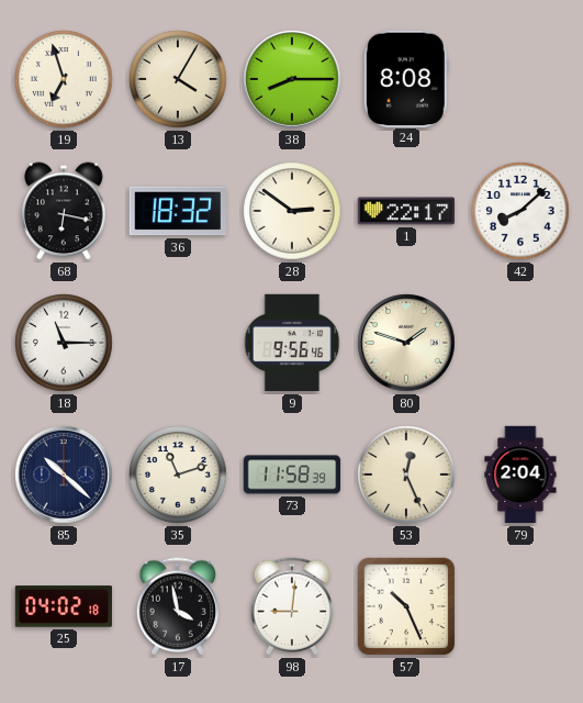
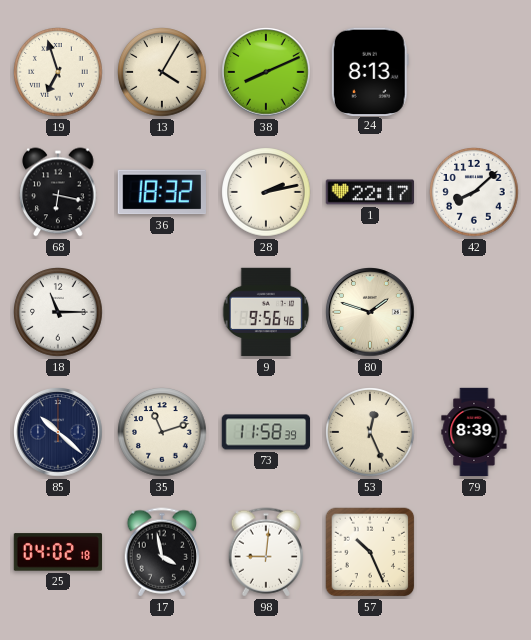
38: 8:15 -> 8:11 (266, 72)
24: 8:08 -> 8:13 (370, 71)
28: 2:51 -> 2:13 (266, 192)
79: 2:04 -> 8:39 (474, 432)
